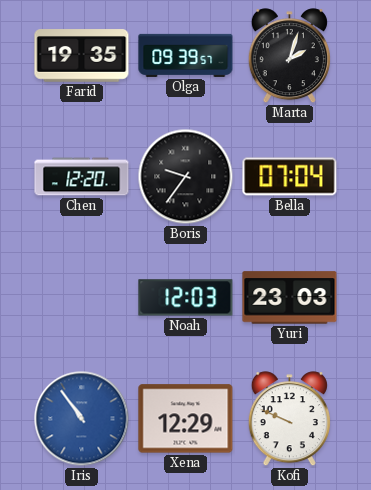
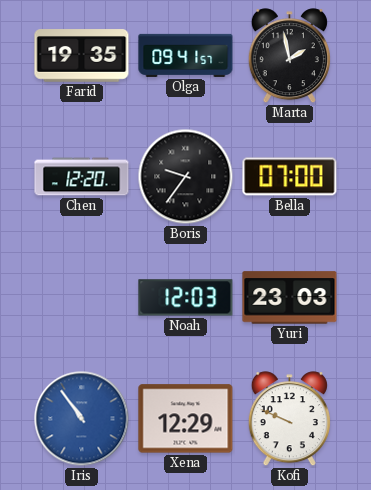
Olga: 09:39 -> 09:41 (186, 55)
Marta: 2:03 -> 1:58 (289, 56)
Bella: 07:04 -> 07:00 (290, 177)
